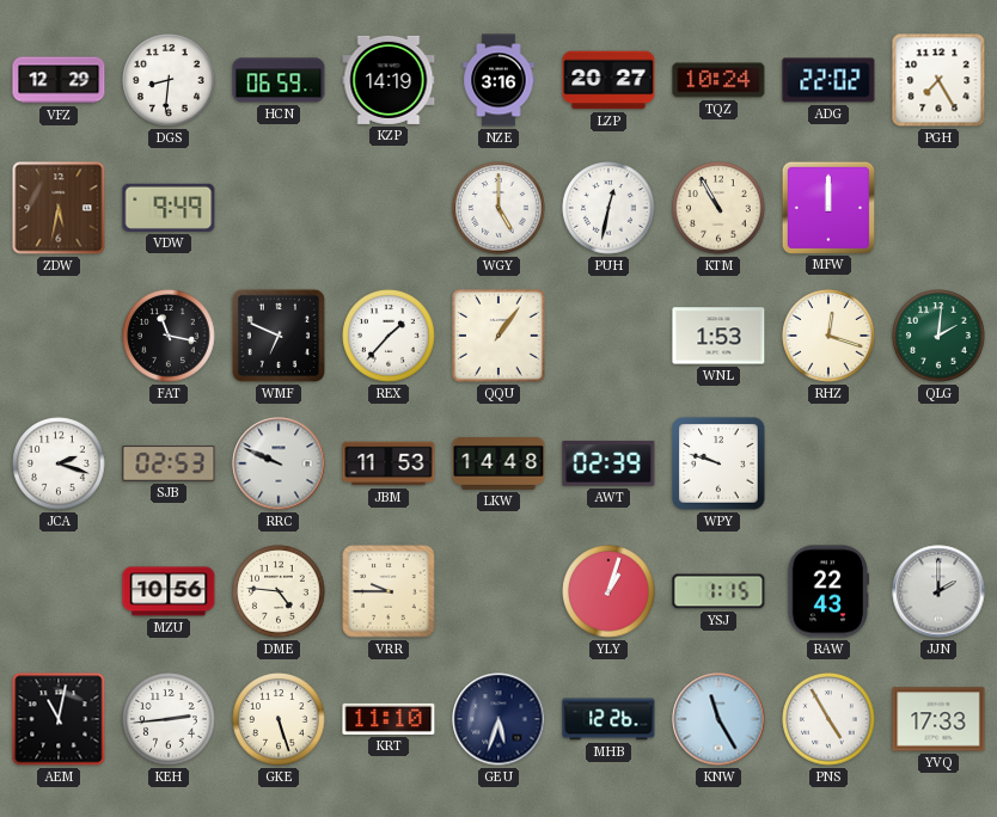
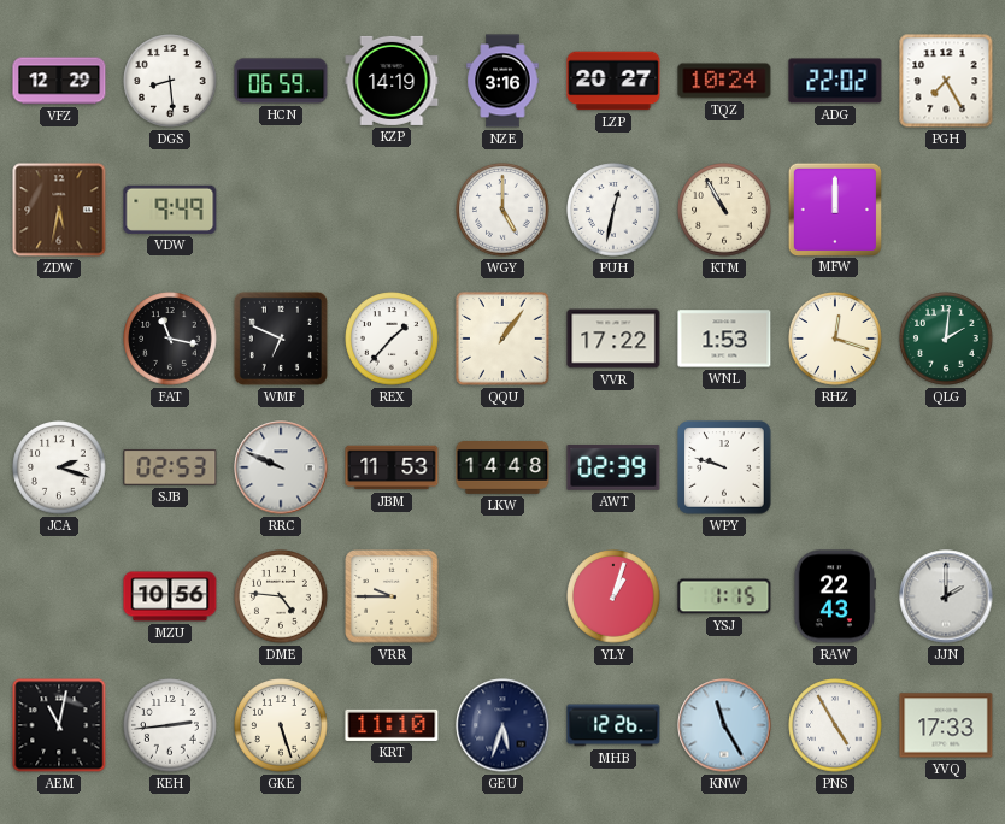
DGS: 8:31 -> 8:29 (170, 81)
VVR: none -> 17:22 (613, 339)
